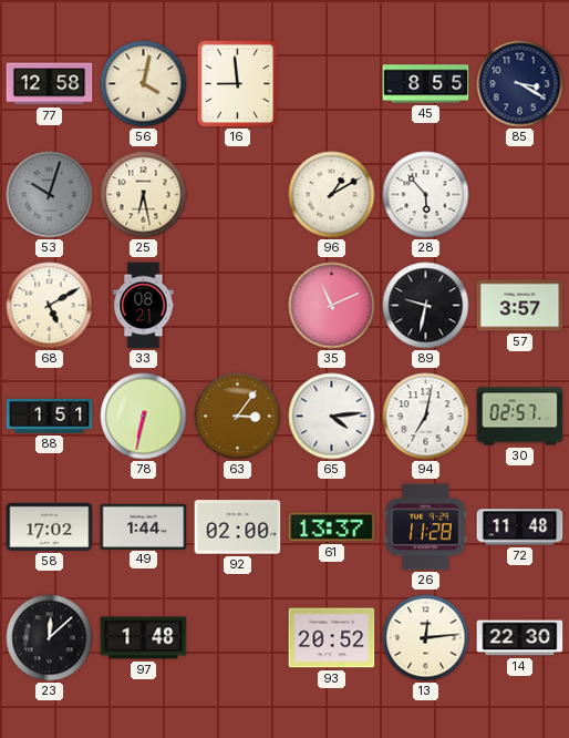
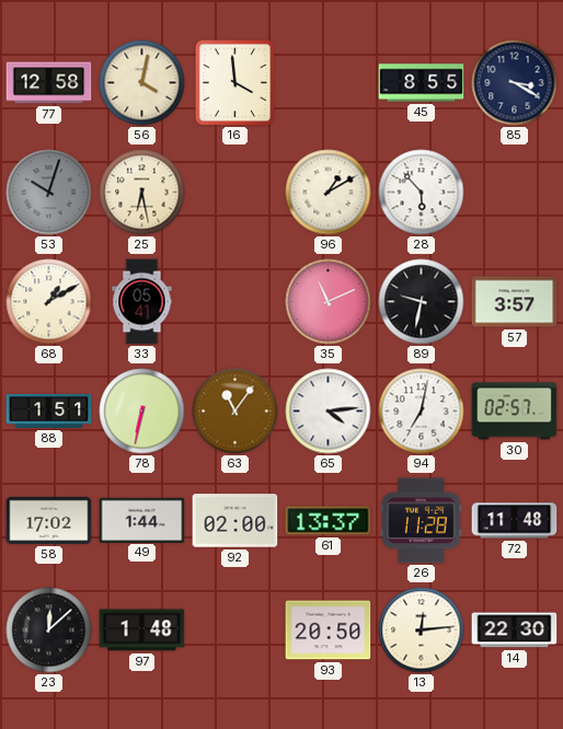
16: 8:59 -> 3:59 (235, 82)
68: 5:10 -> 1:10 (49, 302)
33: 08:21 -> 05:41 (142, 302)
63: 3:06 -> 11:06 (235, 412)
93: 20:52 -> 20:50 (329, 630)
